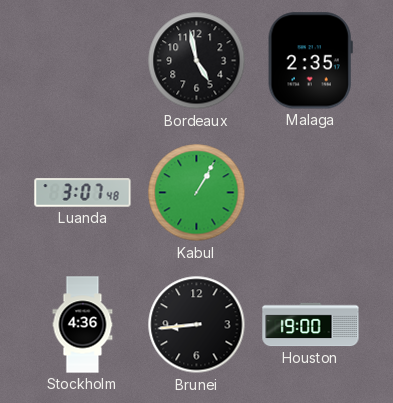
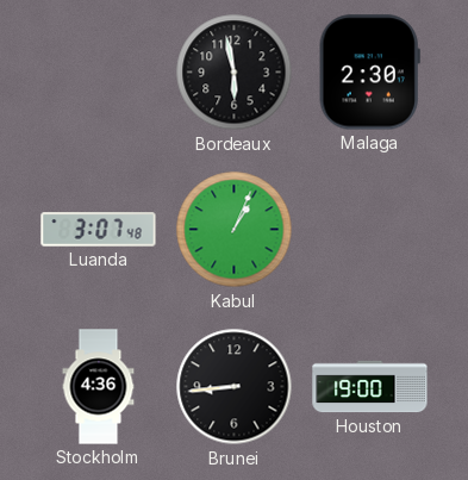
Bordeaux: 4:58 -> 5:58 (235, 73)
Malaga: 2:35 -> 2:30 (369, 73)
Kabul: 1:05 -> 1:04 (235, 230)
